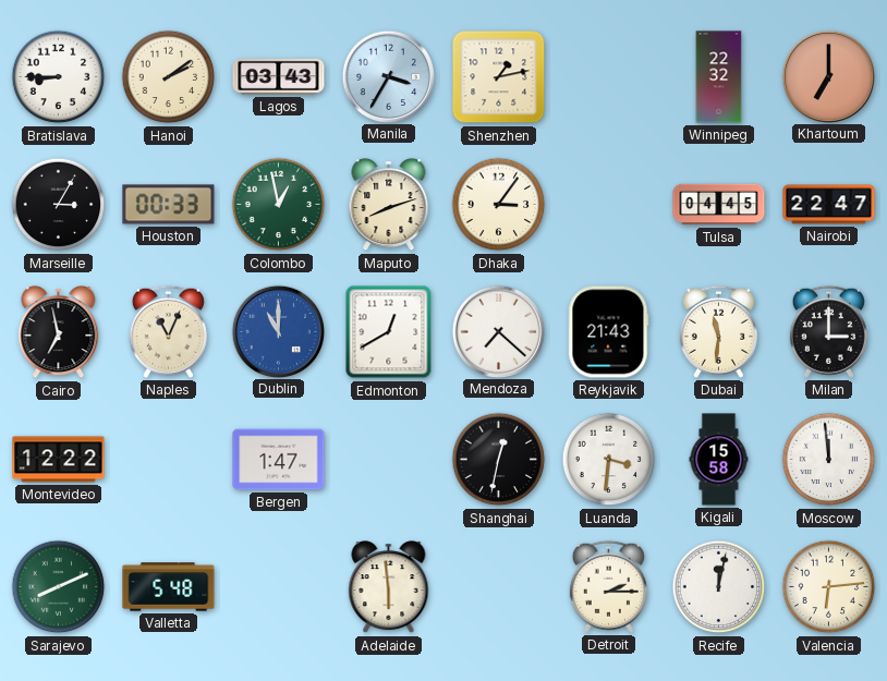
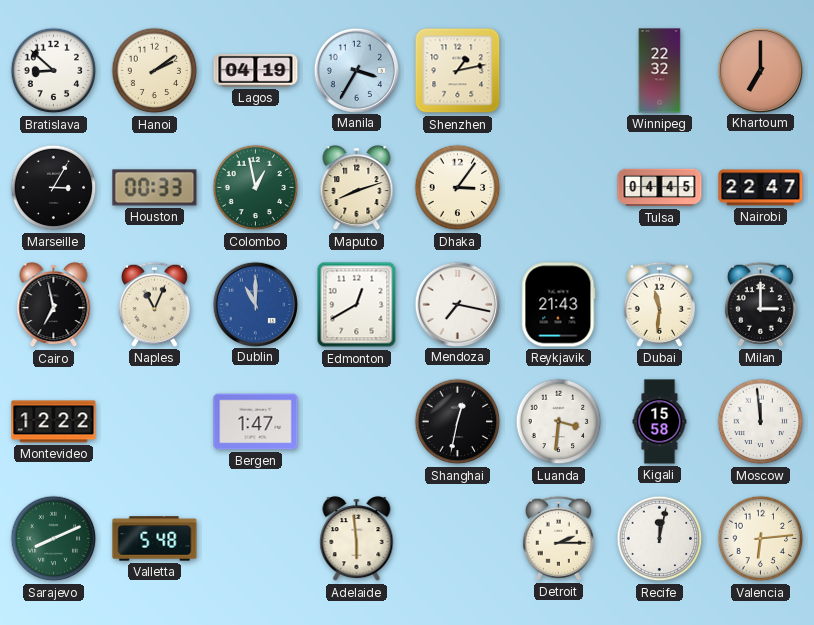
Bratislava: 8:45 -> 8:52 (54, 71)
Lagos: 03:43 -> 04:19 (256, 70)
Mendoza: 7:22 -> 7:17 (457, 304)
